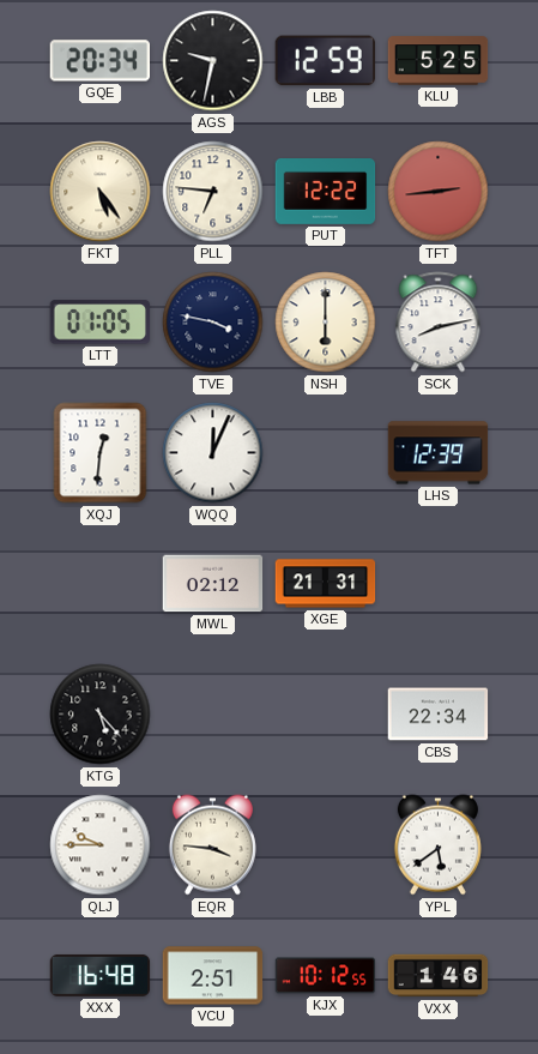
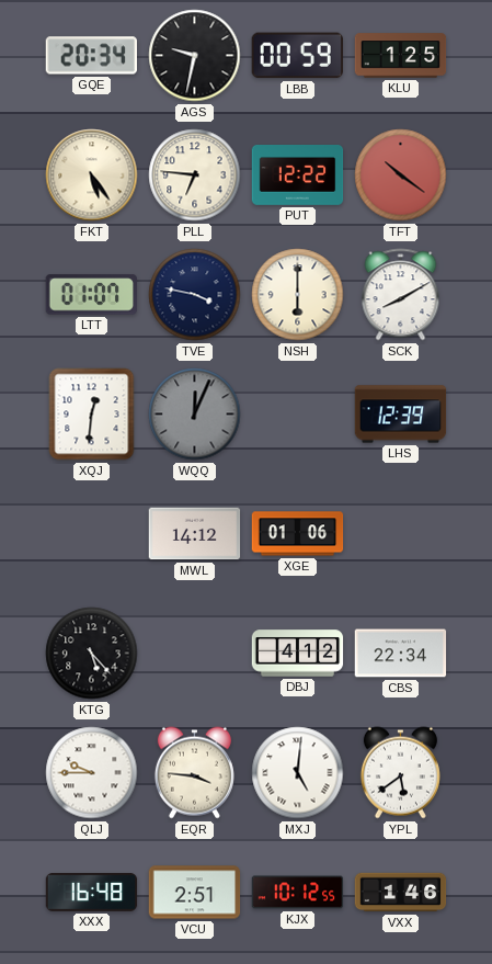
LBB: 12:59 -> 00:59 (297, 56)
KLU: 5:25 -> 1:25 (401, 56)
TFT: 2:44 -> 10:21 (401, 175)
LTT: 01:05 -> 01:07 (92, 295)
SCK: 8:13 -> 8:10 (401, 295)
WQQ dial: white -> grey (195, 415)
MWL: 02:12 -> 14:12 (195, 534)
XGE: 21:31 -> 01:06 (298, 534)
DBJ: none -> 4:12 (298, 654)
MXJ: none -> 5:01 (298, 773)
